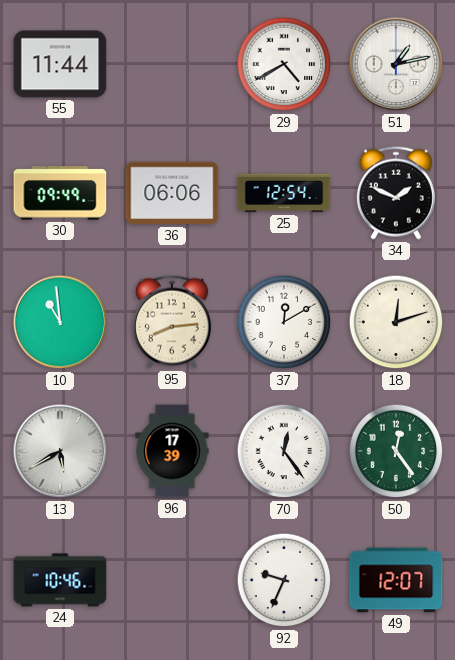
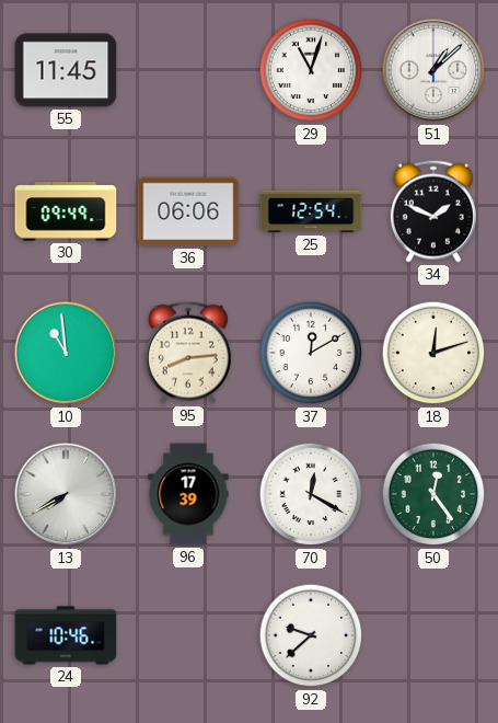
55: 11:44 -> 11:45 (66, 70)
29: 4:40 -> 11:03 (311, 70)
51: 1:13 -> 1:08 (433, 70)
13: 5:40 -> 7:40 (66, 494)
70: 12:24 -> 12:20 (311, 494)
92: 9:34 -> 9:38 (311, 635)
49: 12:07 -> none (396, 580)
